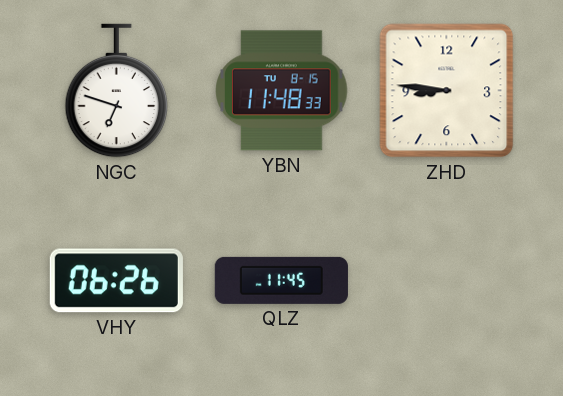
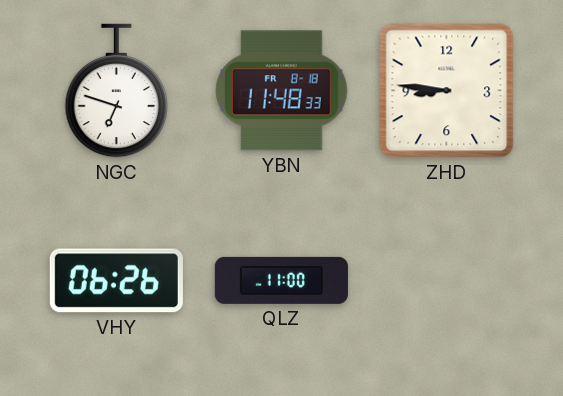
YBN date: TU 8-15 -> FR 8-18 (282, 91)
QLZ: 11:45 -> 11:00 (281, 280)
